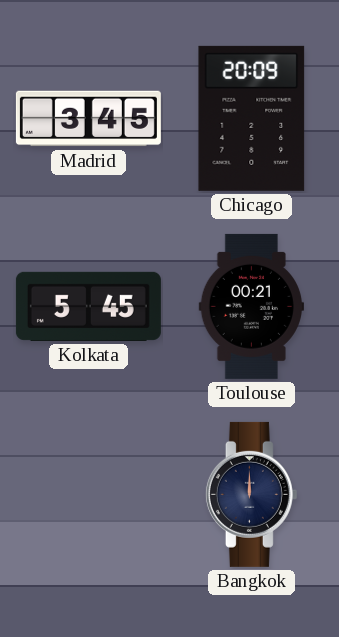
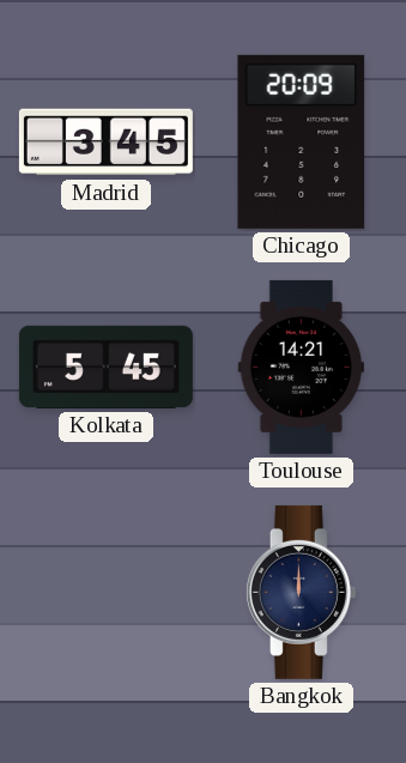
Toulouse: 00:21 -> 14:21 (301, 367)
